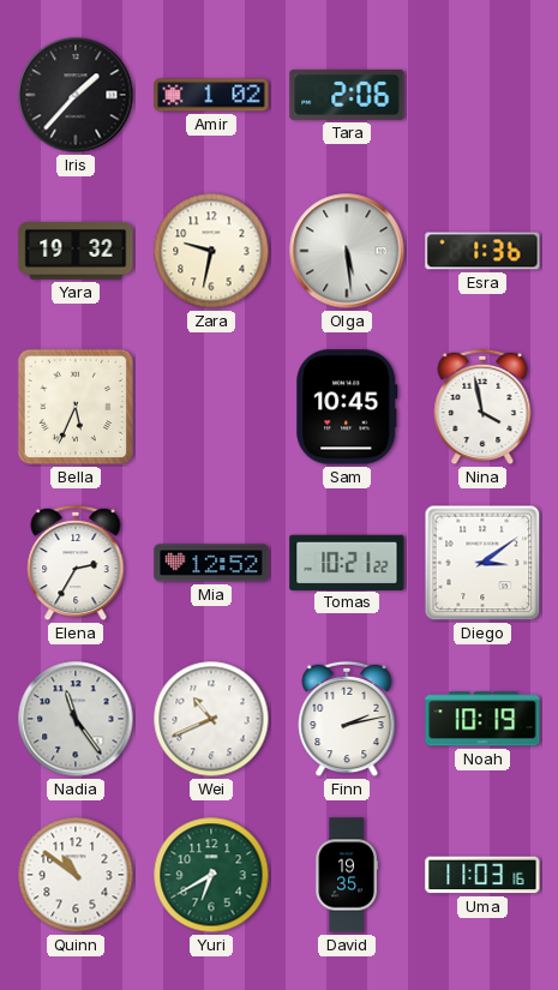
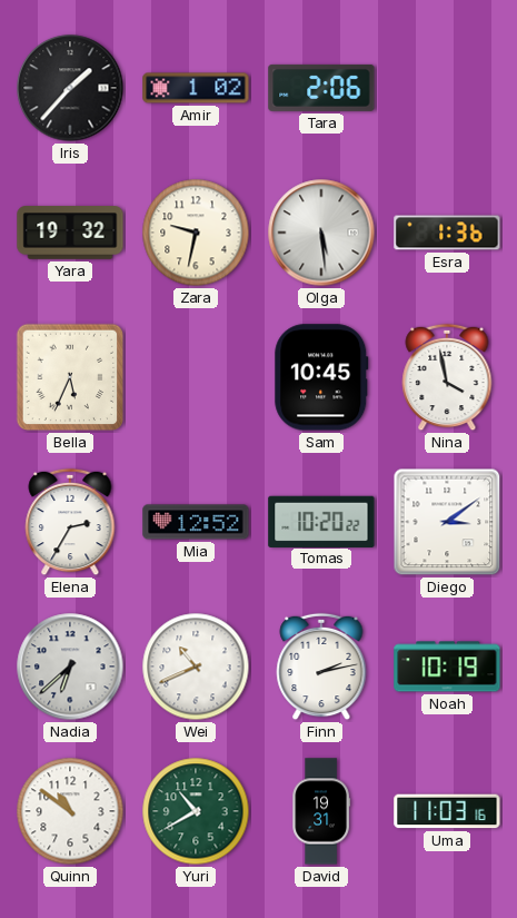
Tomas: 10:21 -> 10:20 (321, 521)
Nadia: 11:24 -> 6:38 (70, 667)
Yuri: 6:40 -> 10:40 (196, 811)
David: 19:35 -> 19:31 (321, 811)
